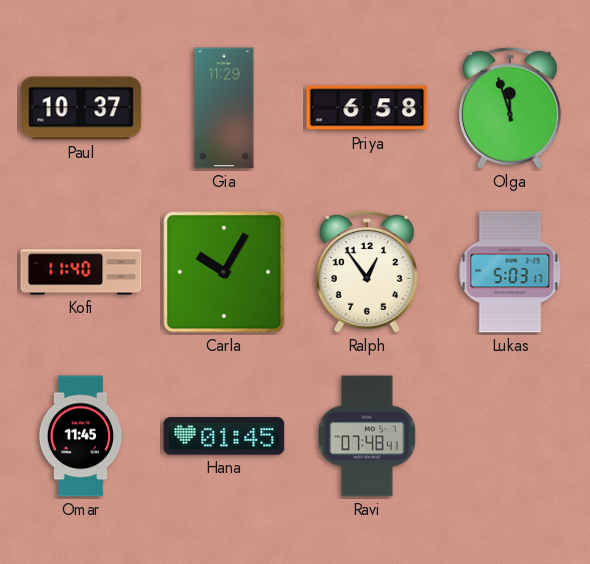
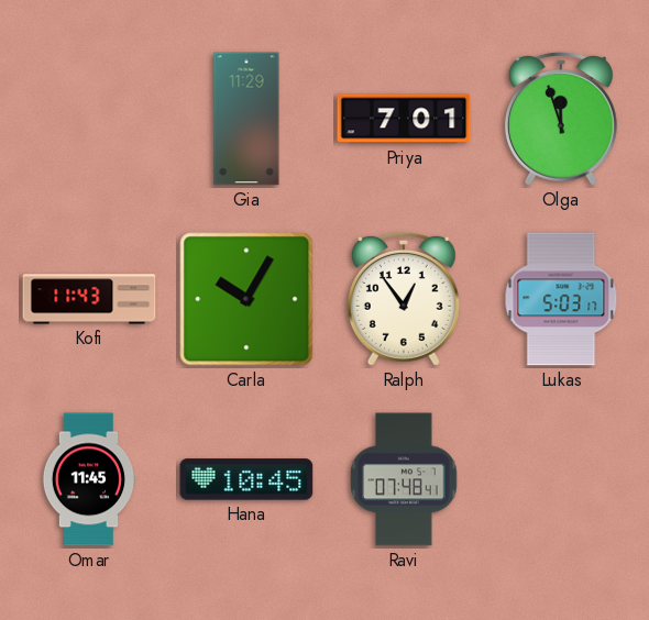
Paul: 10:37 -> none (81, 108)
Priya: 6:58 -> 7:01 (404, 119)
Kofi: 11:40 -> 11:43 (89, 299)
Hana: 01:45 -> 10:45 (246, 479)
